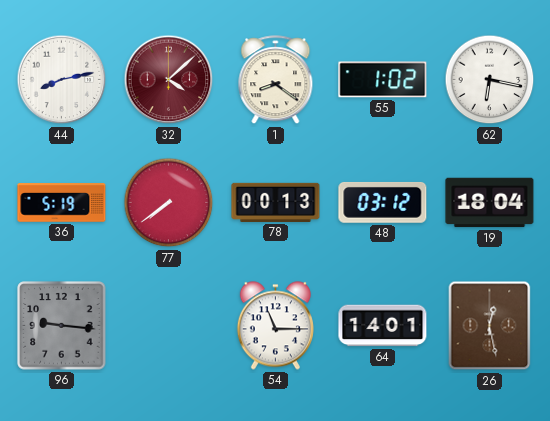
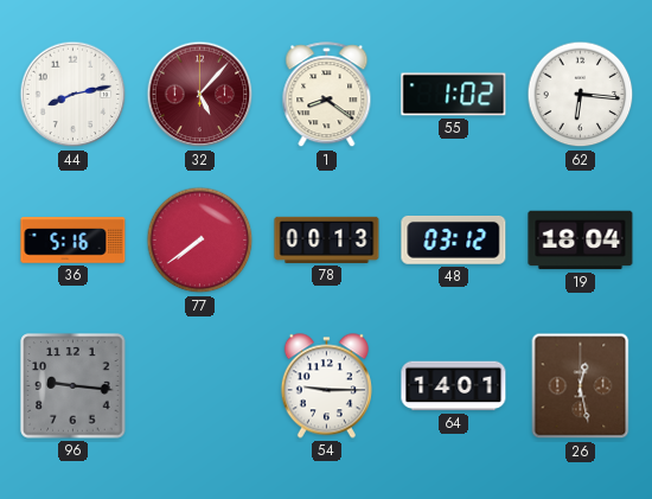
32: 4:08 -> 5:07 (200, 95)
62: 6:17 -> 6:16 (581, 95)
36: 5:19 -> 5:16 (73, 241)
54: 11:15 -> 9:15 (326, 386)
